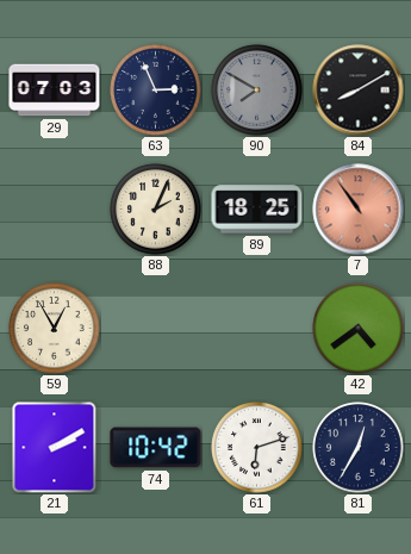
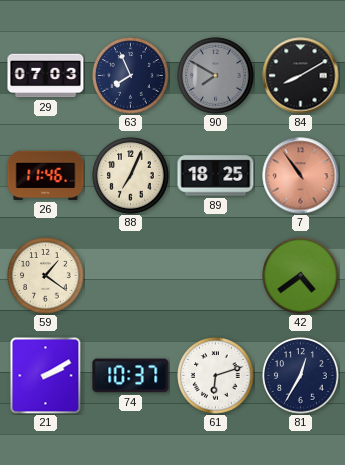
63: 2:56 -> 7:56 (131, 76)
26: none -> 11:46 (46, 175)
88: 2:04 -> 7:04 (131, 176)
59: 12:55 -> 1:21 (46, 276)
74: 10:42 -> 10:37 (131, 376)
